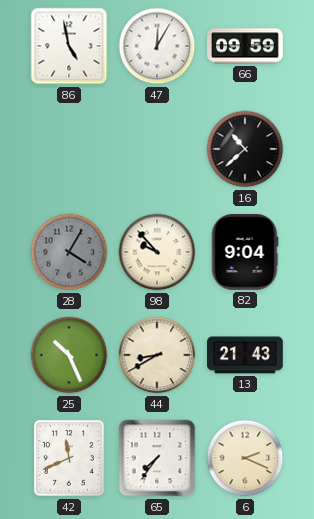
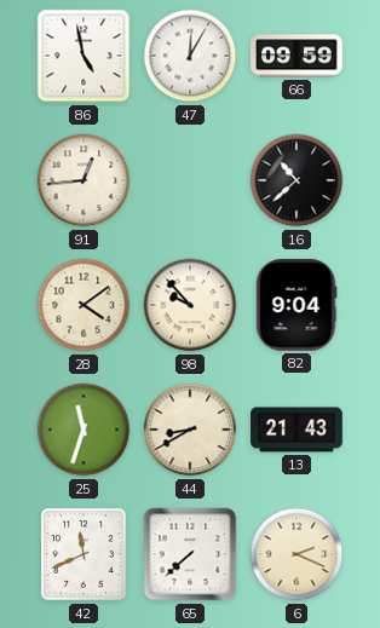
91: none -> 12:44 (84, 180)
28: 4:05 -> 4:09 (84, 305)
28 dial: grey -> cream (84, 305)
25: 10:26 -> 11:33 (84, 430)
65: 7:36 -> 7:38 (190, 554)
